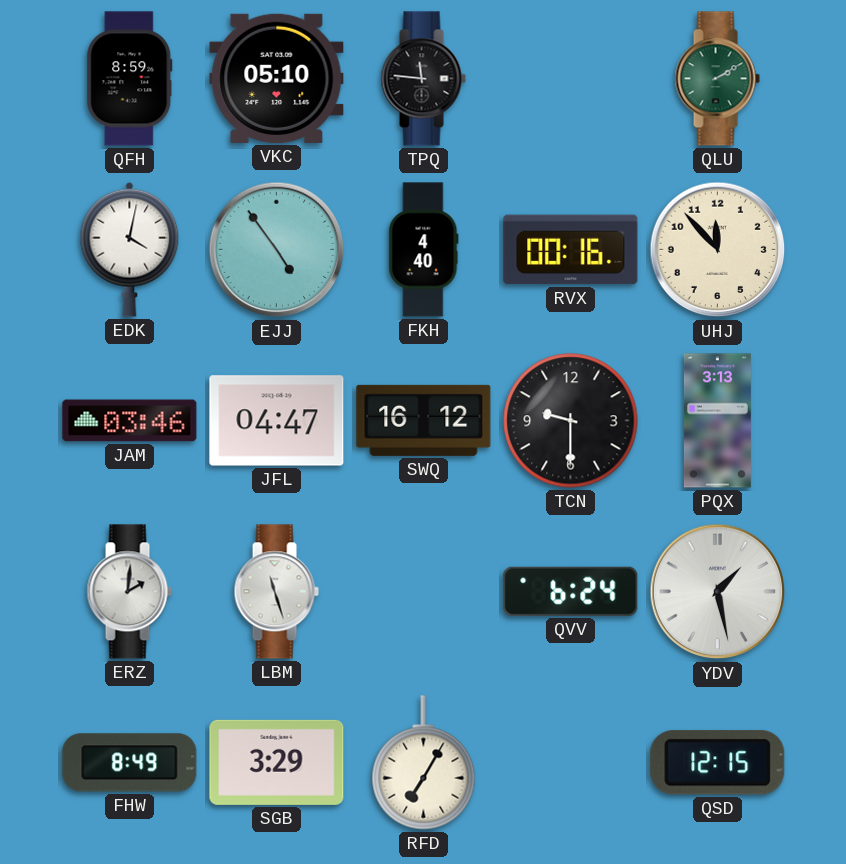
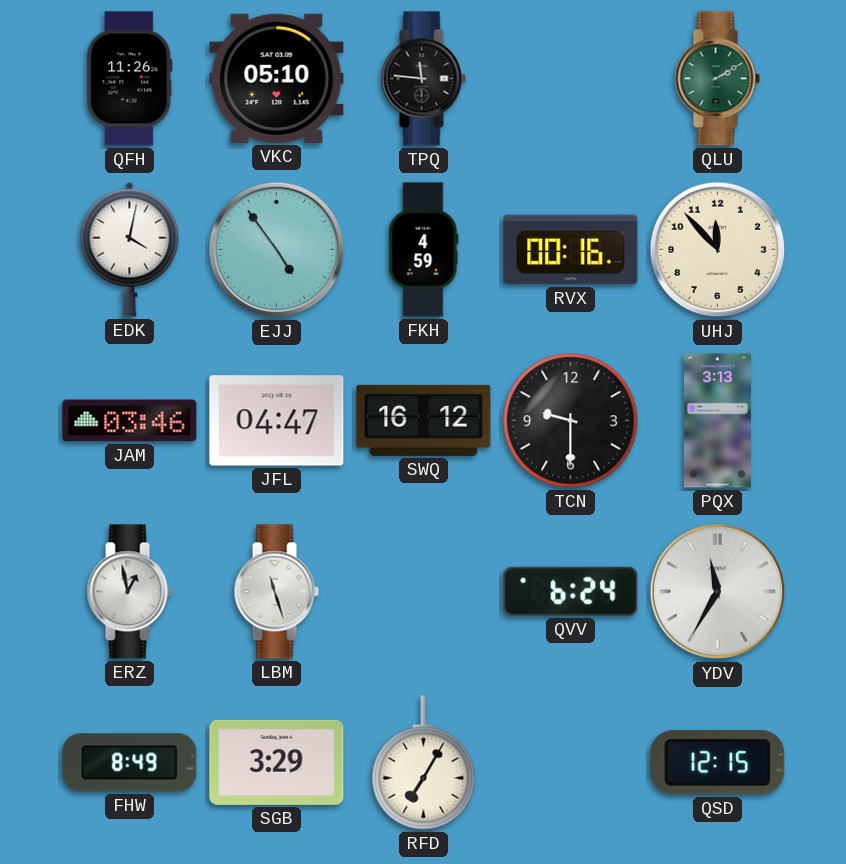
QFH: 8:59 -> 11:26 (130, 79)
FKH: 4:40 -> 4:59 (424, 250)
ERZ: 2:01 -> 12:58 (129, 592)
YDV: 1:28 -> 11:35 (718, 592)
